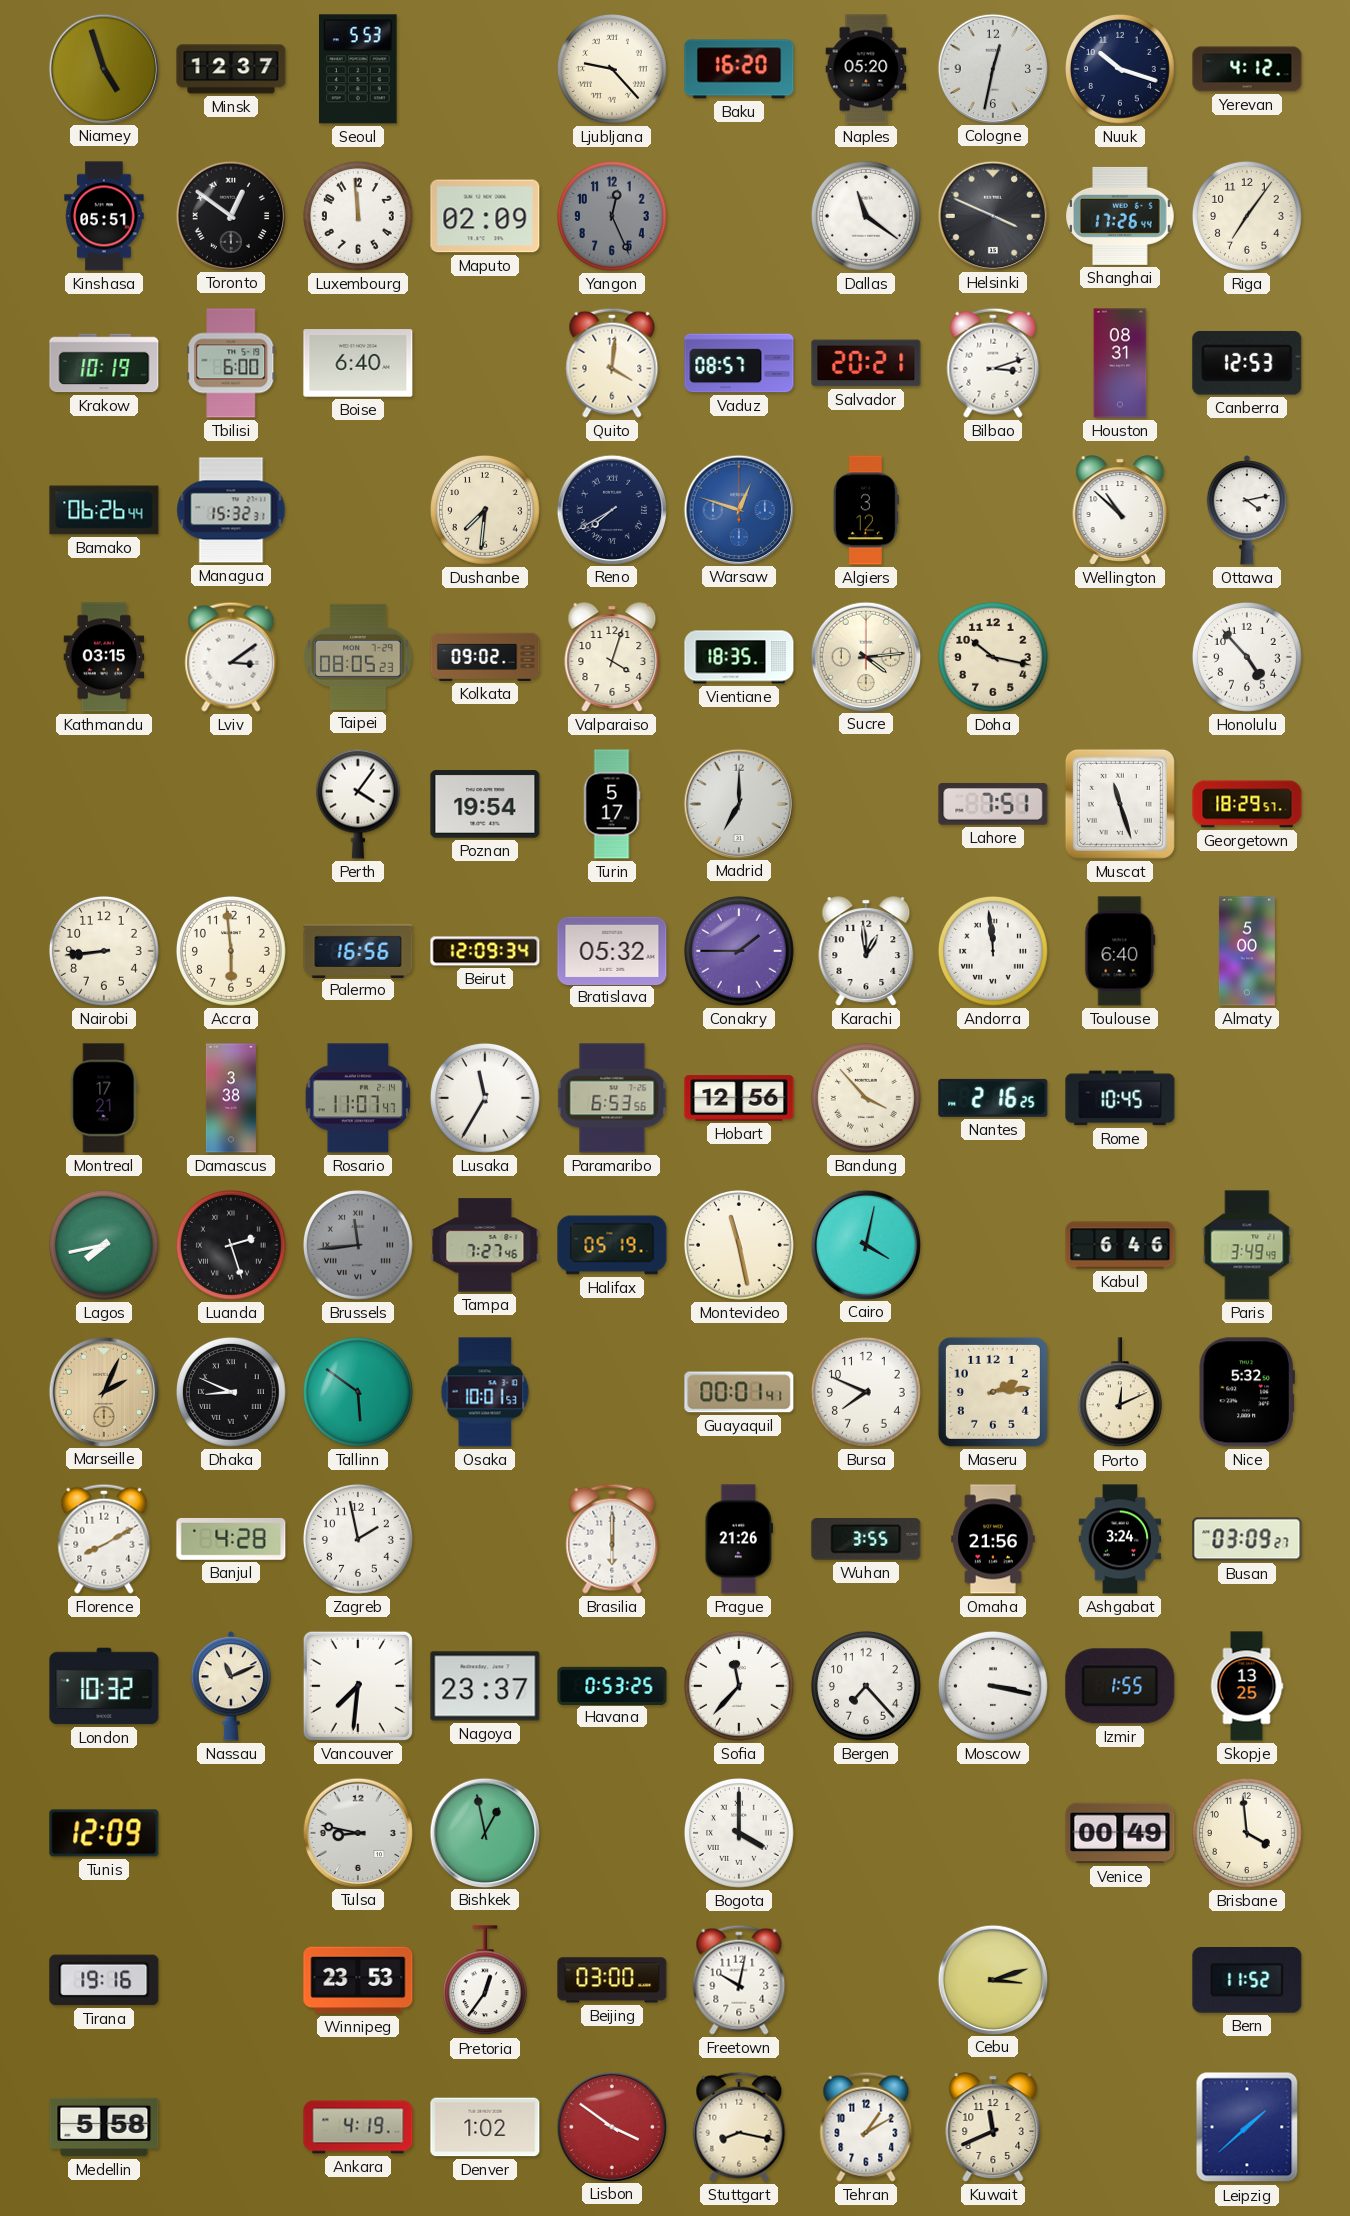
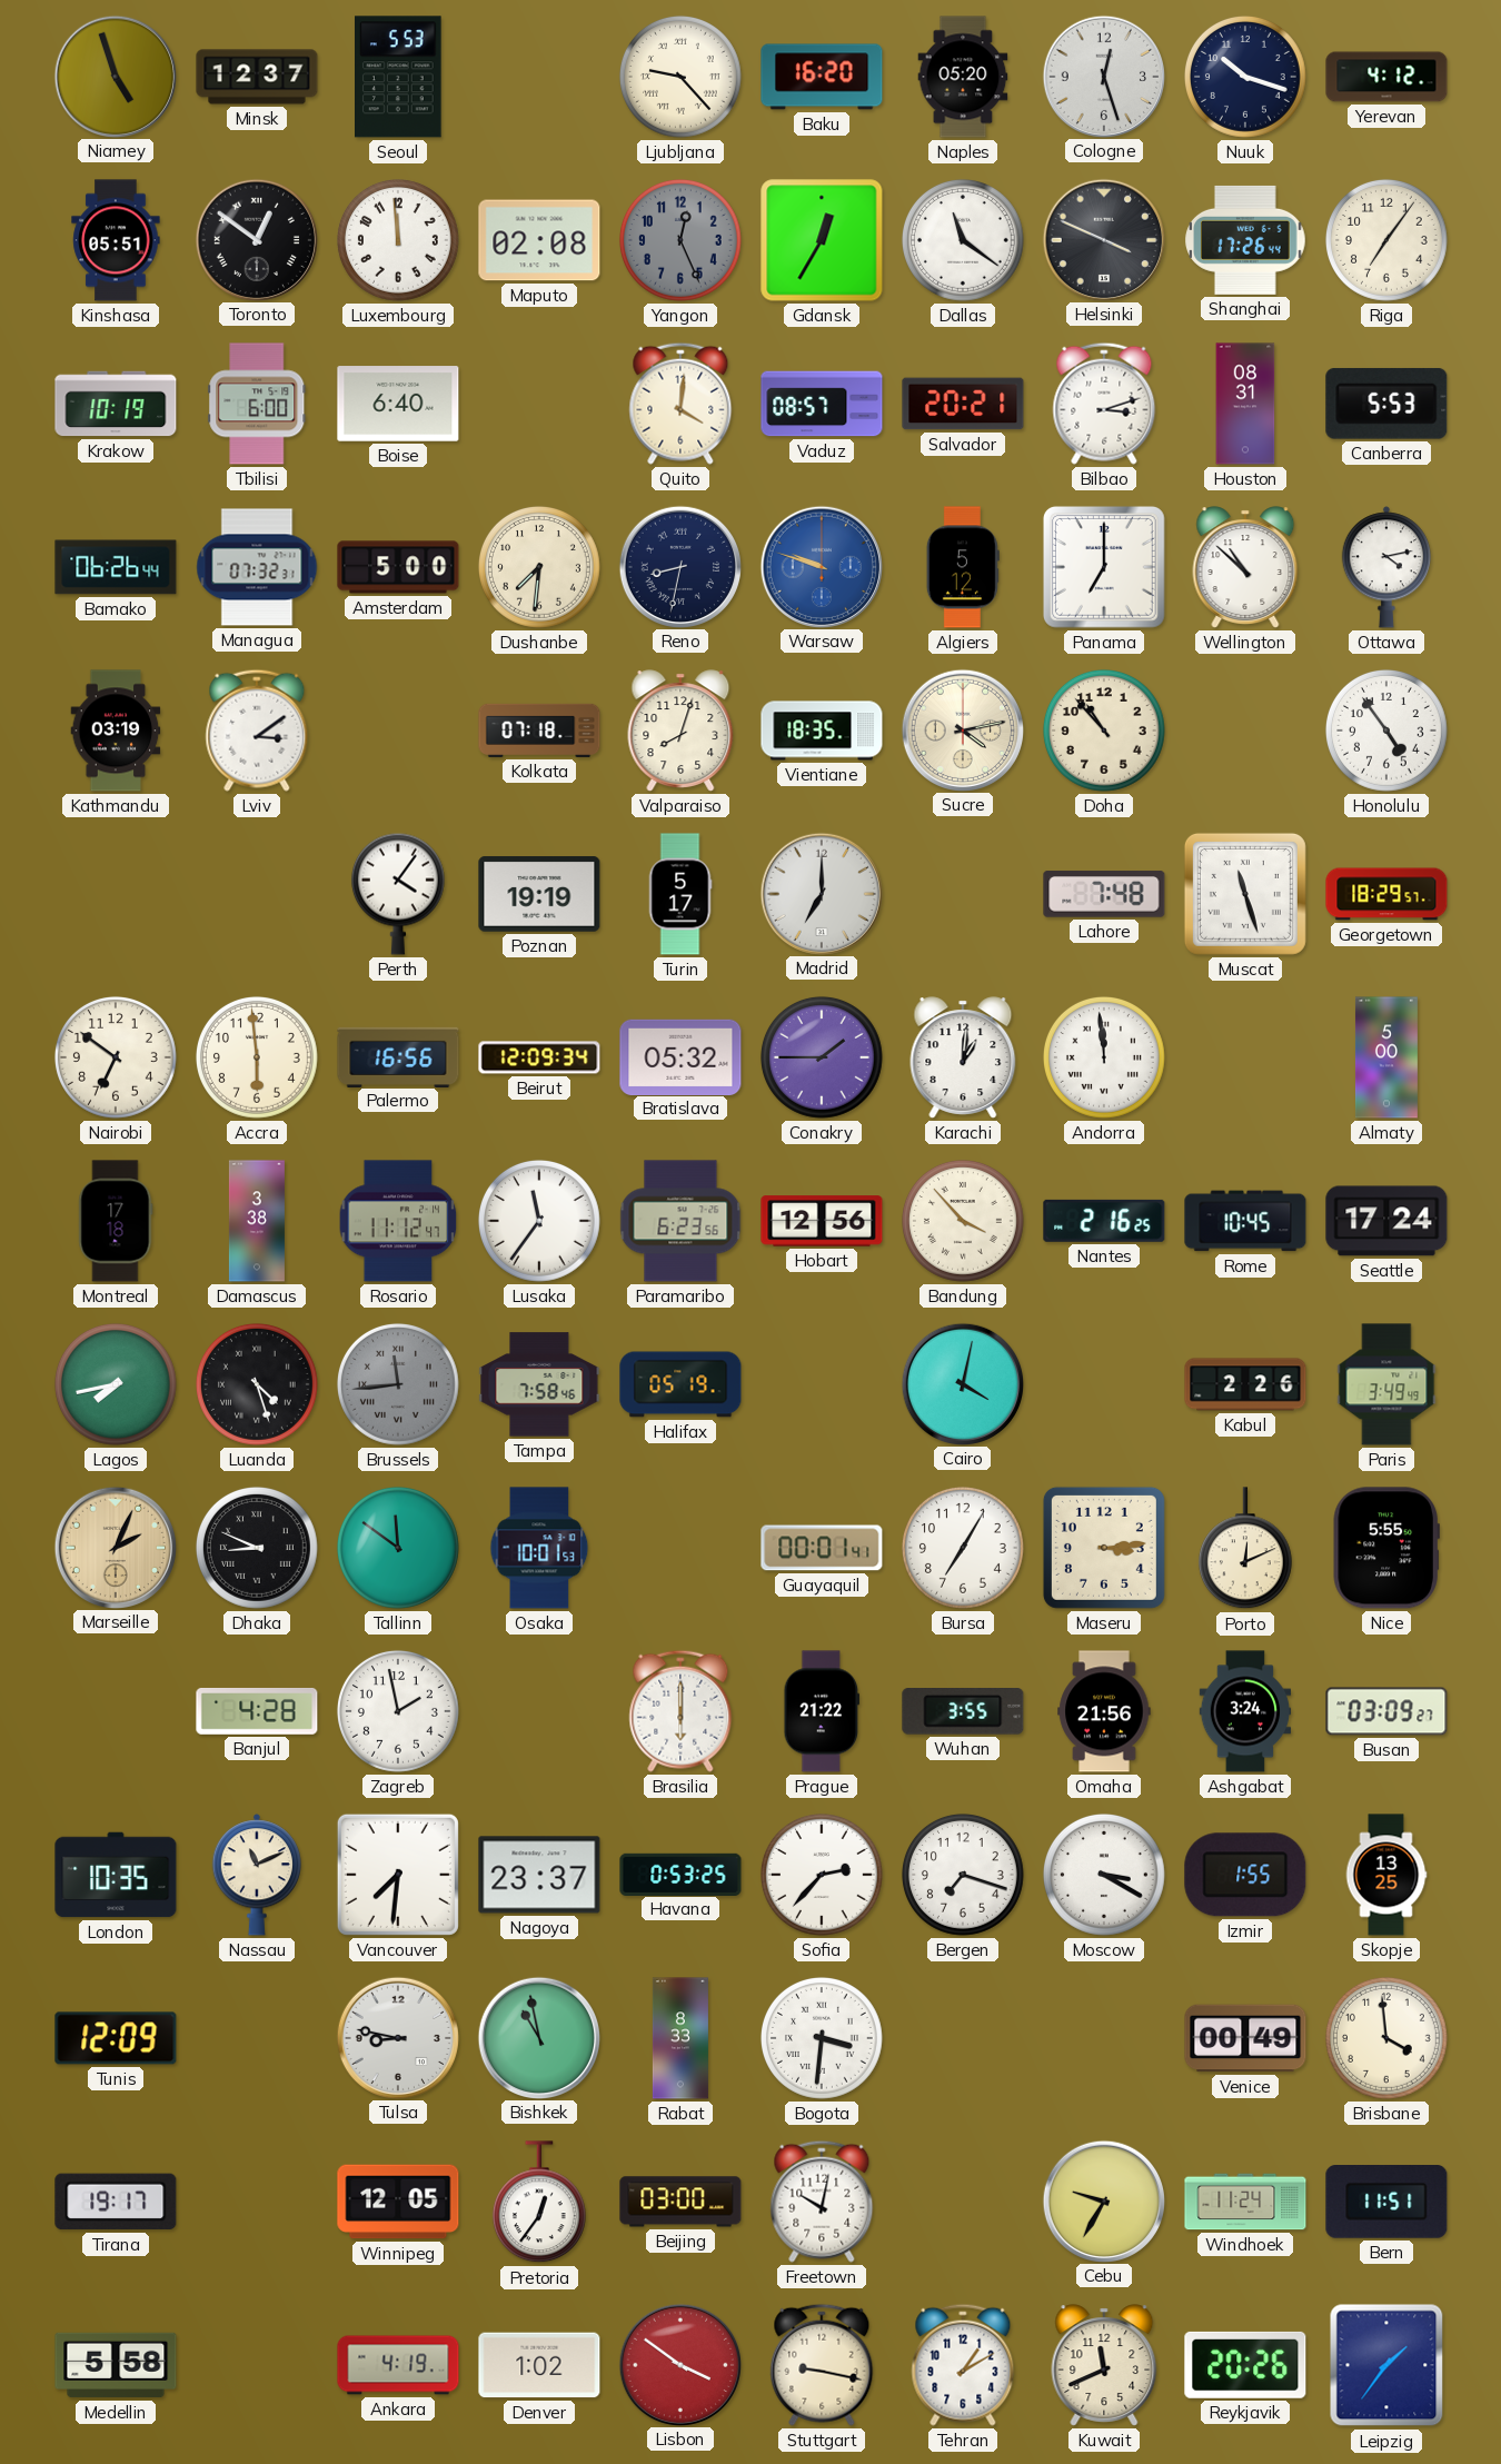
Cologne: 12:32 -> 12:27 (1103, 76)
Maputo: 02:09 -> 02:08 (539, 240)
Gdansk: none -> 12:35 (822, 240)
Canberra: 12:53 -> 5:53 (1386, 404)
Managua: 15:32 -> 07:32 (257, 567)
Amsterdam: none -> 5:00 (398, 567)
Reno: 7:40 -> 8:32 (679, 566)
Warsaw: 12:48 -> 9:48 (821, 566)
Algiers: 3:12 -> 5:12 (963, 567)
Panama: none -> 7:00 (1104, 567)
Kathmandu: 03:15 -> 03:19 (116, 731)
Taipei: 08:05 -> none (358, 657)
Kolkata: 09:02 -> 07:18 (539, 731)
Valparaiso: 4:03 -> 8:03 (680, 731)
Sucre: 4:14 -> 4:13 (962, 729)
Doha: 10:17 -> 10:53 (1104, 731)
Honolulu: 4:53 -> 4:54 (1386, 731)
Poznan: 19:54 -> 19:19 (539, 894)
Lahore: 7:51 -> 7:48 (1104, 894)
Nairobi: 8:44 -> 6:51 (116, 1057)
Karachi: 12:59 -> 1:01 (963, 1057)
Toulouse: 6:40 -> none (1120, 951)
Montreal: 17:21 -> 17:18 (116, 1221)
Rosario: 11:07 -> 11:12 (398, 1221)
Lusaka: 11:35 -> 11:36 (539, 1221)
Paramaribo: 6:53 -> 6:23 (680, 1221)
Seattle: none -> 17:24 (1386, 1221)
Luanda: 2:27 -> 4:27 (257, 1384)
Tampa: 7:27 -> 7:58 (539, 1384)
Montevideo: 11:28 -> none (739, 1245)
Kabul: 6:46 -> 2:26 (1245, 1384)
Tallinn: 5:51 -> 11:51 (398, 1548)
Bursa: 7:49 -> 7:05 (963, 1548)
Maseru: 2:14 -> 3:14 (1104, 1548)
Nice: 5:32 -> 5:55 (1386, 1548)
Florence: 8:10 -> none (104, 1539)
Prague: 21:26 -> 21:22 (822, 1711)
London: 10:32 -> 10:35 (116, 1875)
Sofia: 11:37 -> 2:37 (822, 1875)
Bergen: 7:23 -> 7:18 (963, 1875)
Moscow: 3:17 -> 3:20 (1104, 1875)
Bishkek: 12:58 -> 10:58 (538, 2037)
Rabat: none -> 8:33 (680, 2038)
Bogota: 4:00 -> 3:31 (822, 2038)
Tirana: 19:16 -> 19:17 (116, 2202)
Winnipeg: 23:53 -> 12:05 (398, 2202)
Cebu: 3:12 -> 9:35 (1103, 2200)
Windhoek: none -> 11:24 (1245, 2202)
Bern: 11:52 -> 11:51 (1386, 2203)
Stuttgart: 8:17 -> 9:17 (822, 2365)
Reykjavik: none -> 20:26 (1245, 2365)
Leipzig: 1:38 -> 1:36 (1386, 2365)
